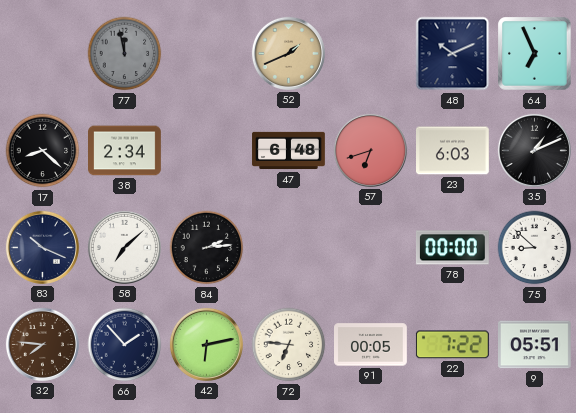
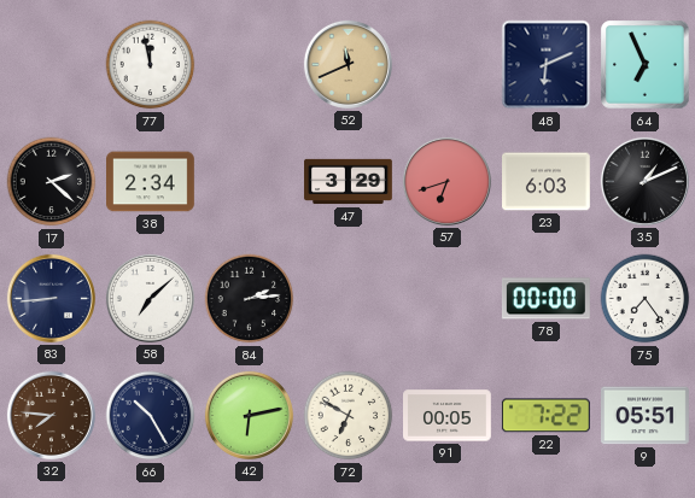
77 dial: grey -> white (151, 65)
52: 1:41 -> 11:41 (347, 64)
48: 10:11 -> 6:11 (547, 65)
17: 8:22 -> 2:22 (52, 182)
47: 6:48 -> 3:29 (349, 182)
83: 10:19 -> 8:44 (51, 298)
75: 8:52 -> 7:24 (646, 299)
66: 1:53 -> 10:25 (151, 416)
72: 6:46 -> 6:50 (349, 416)
